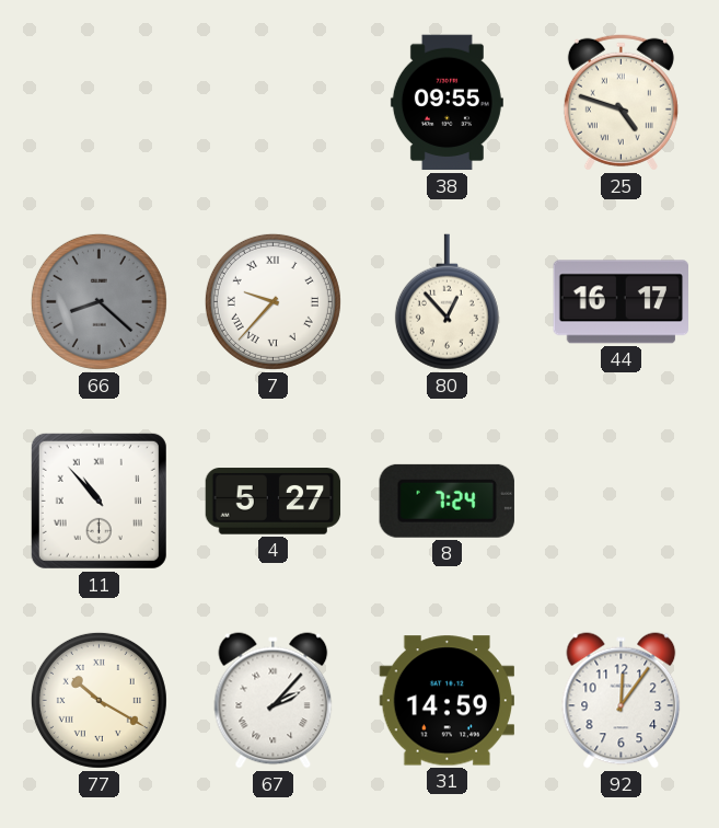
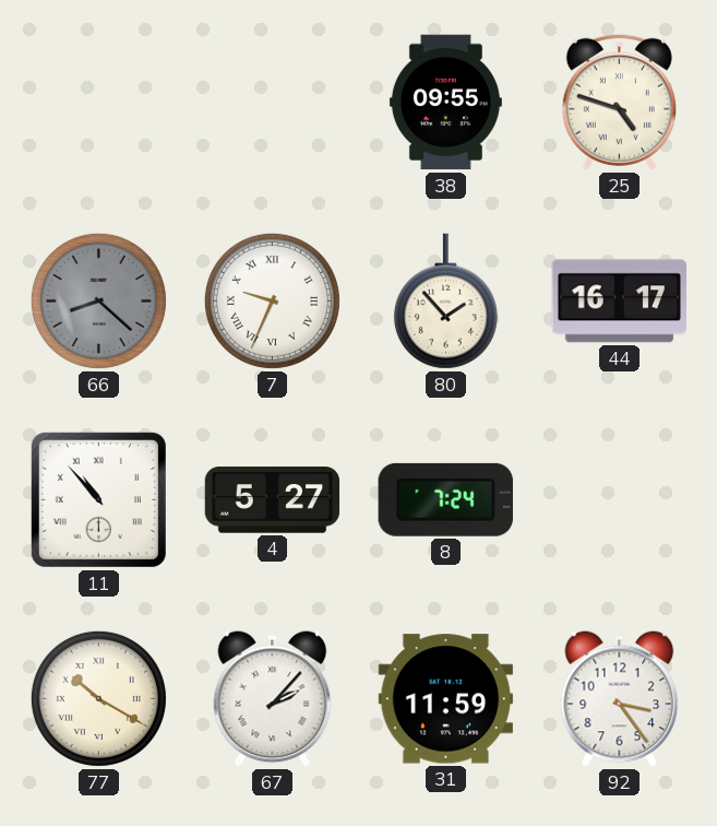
7: 9:37 -> 9:34 (272, 300)
80: 12:53 -> 1:53 (445, 302)
31: 14:59 -> 11:59 (446, 699)
92: 12:06 -> 3:24 (620, 699)
